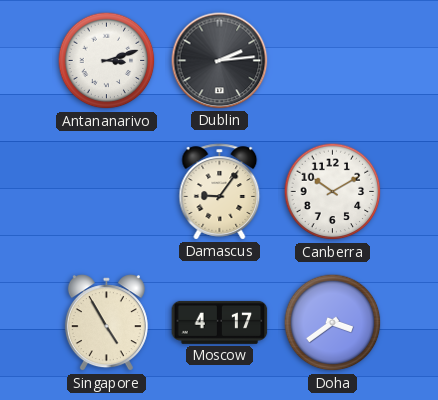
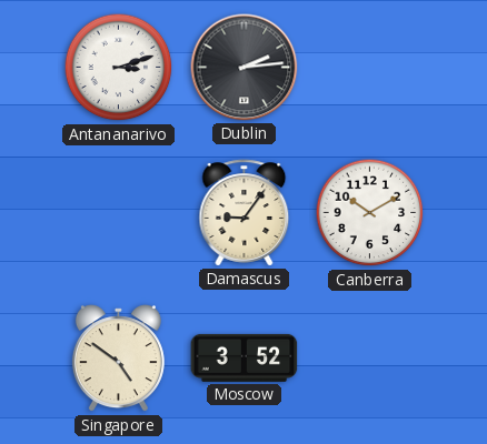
Singapore: 4:55 -> 4:51 (118, 359)
Moscow: 4:17 -> 3:52 (245, 357)
Doha: 3:39 -> none (333, 323)
